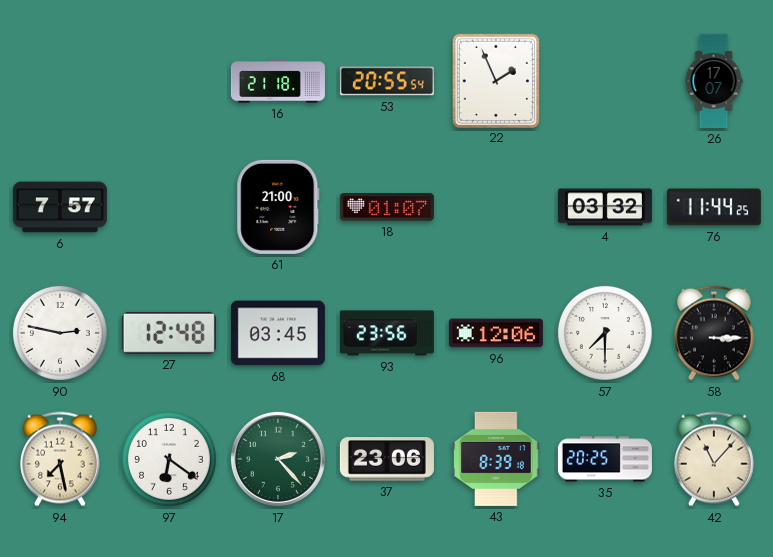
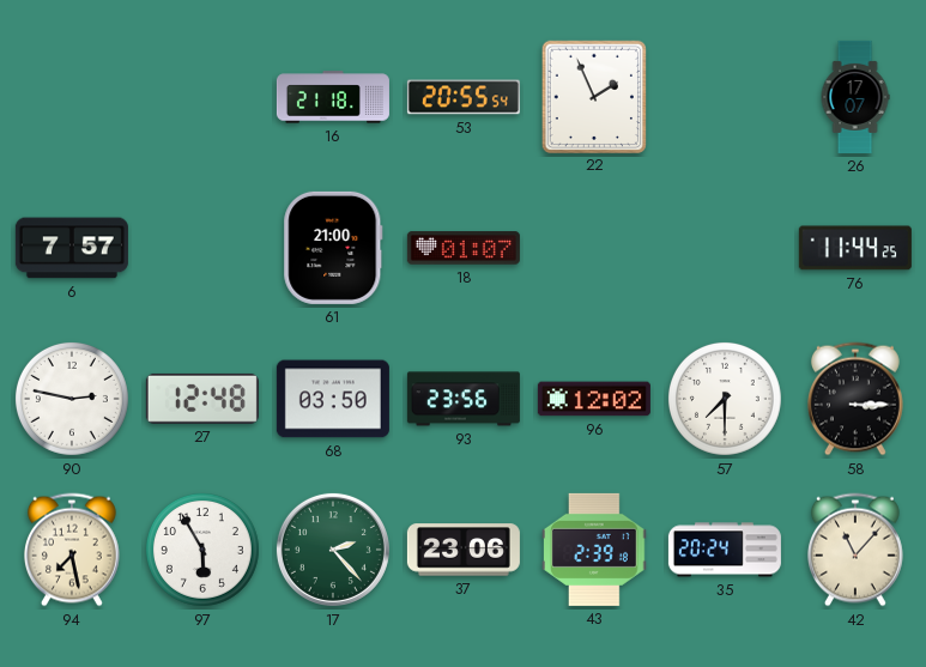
4: 03:32 -> none (605, 207)
68: 03:45 -> 03:50 (333, 399)
96: 12:06 -> 12:02 (594, 399)
97: 6:21 -> 5:55 (202, 550)
43: 8:39 -> 2:39 (594, 550)
35: 20:25 -> 20:24 (725, 550)
